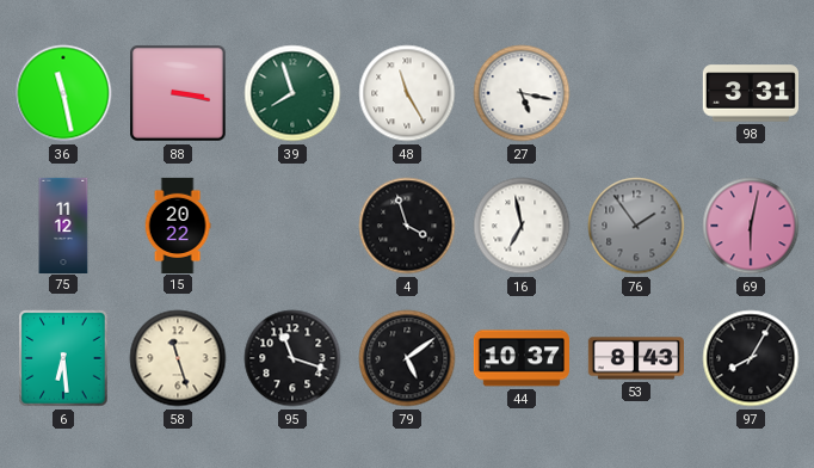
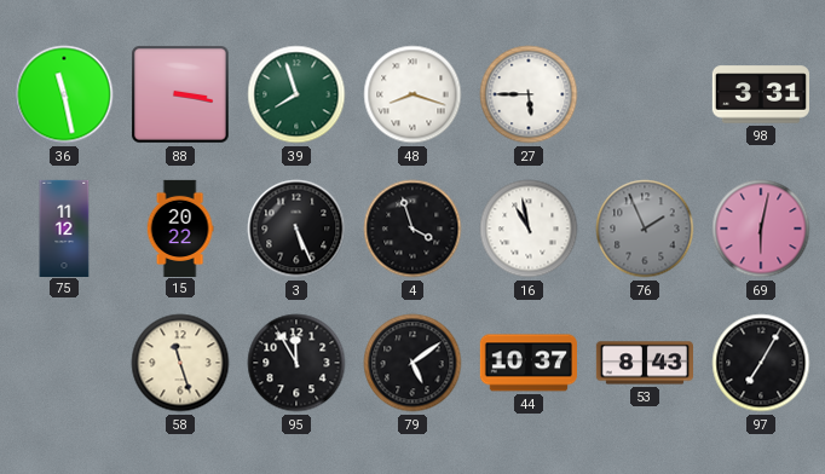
48: 11:25 -> 8:18 (412, 94)
27: 5:17 -> 5:45 (529, 94)
3: none -> 5:26 (296, 229)
16: 6:58 -> 10:58 (529, 229)
76: 1:54 -> 1:56 (645, 229)
6: 6:29 -> none (63, 358)
95: 11:18 -> 11:55 (296, 363)
97: 8:05 -> 7:05 (761, 363)
